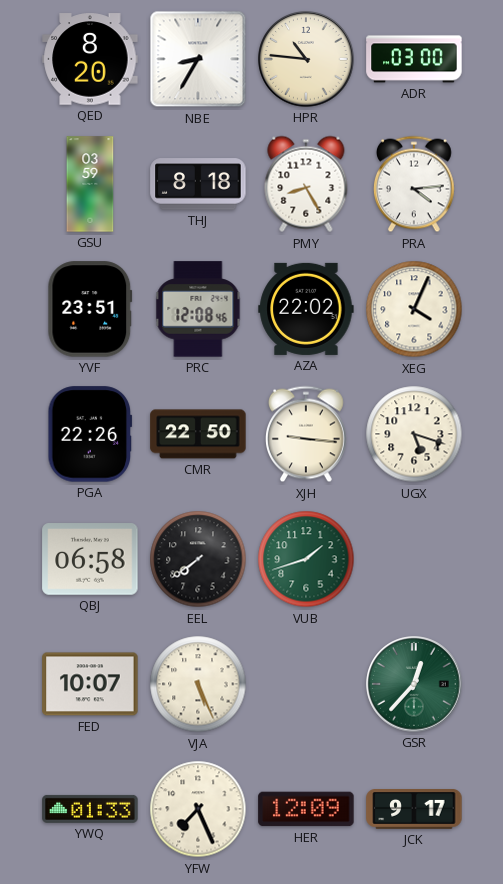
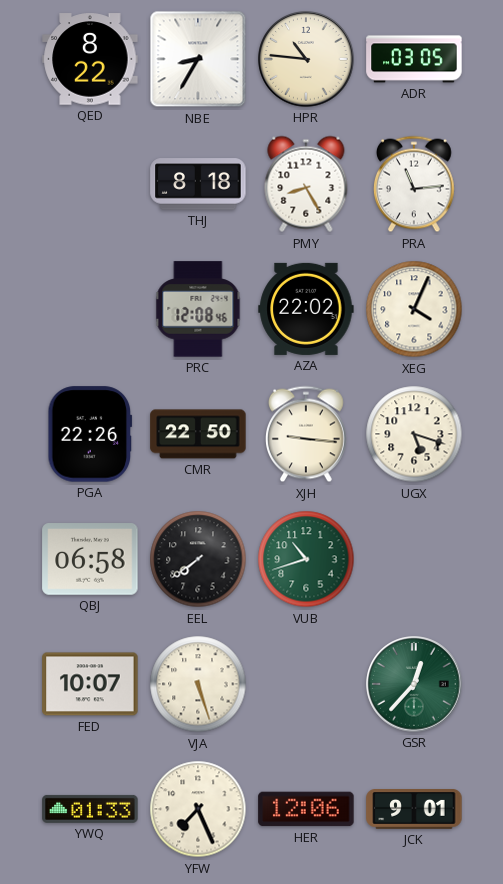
QED: 8:20 -> 8:22 (90, 59)
ADR: 03:00 -> 03:05 (414, 59)
GSU: 03:59 -> none (90, 184)
PRA: 4:14 -> 11:14 (415, 184)
YVF: 23:51 -> none (90, 309)
VUB: 1:42 -> 10:42 (306, 559)
VJA: 5:26 -> 5:27 (198, 684)
HER: 12:09 -> 12:06 (306, 809)
JCK: 9:17 -> 9:01 (414, 810)
